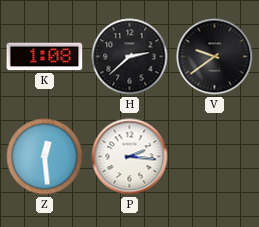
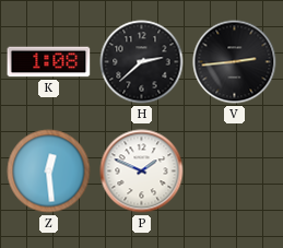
V: 9:39 -> 2:44 (235, 62)
P: 2:16 -> 1:49 (142, 172)
